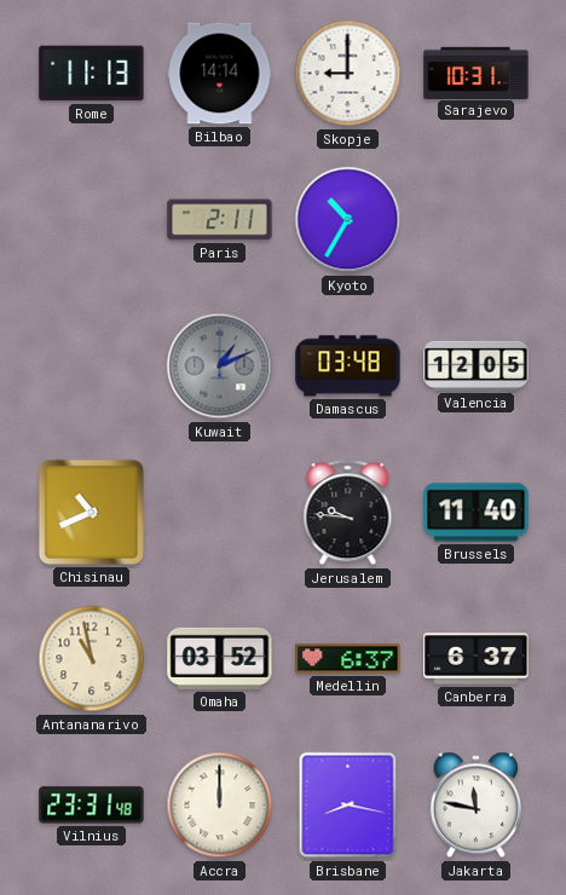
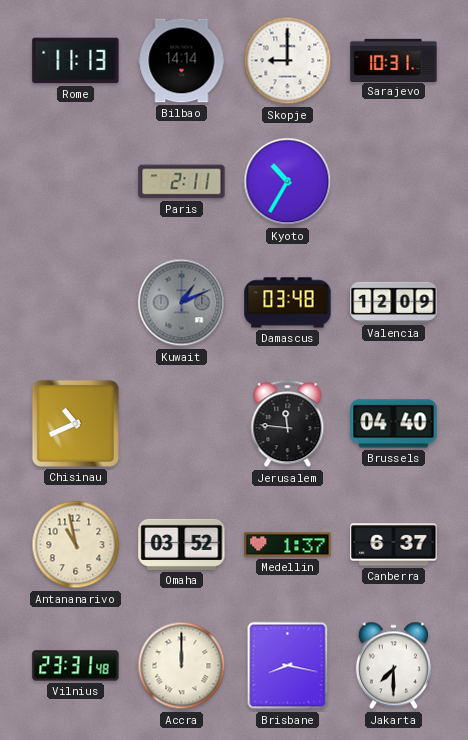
Valencia: 12:05 -> 12:09 (394, 302)
Jerusalem: 9:46 -> 11:46 (288, 424)
Brussels: 11:40 -> 04:40 (394, 424)
Medellin: 6:37 -> 1:37 (288, 545)
Jakarta: 11:47 -> 7:30 (393, 666)
